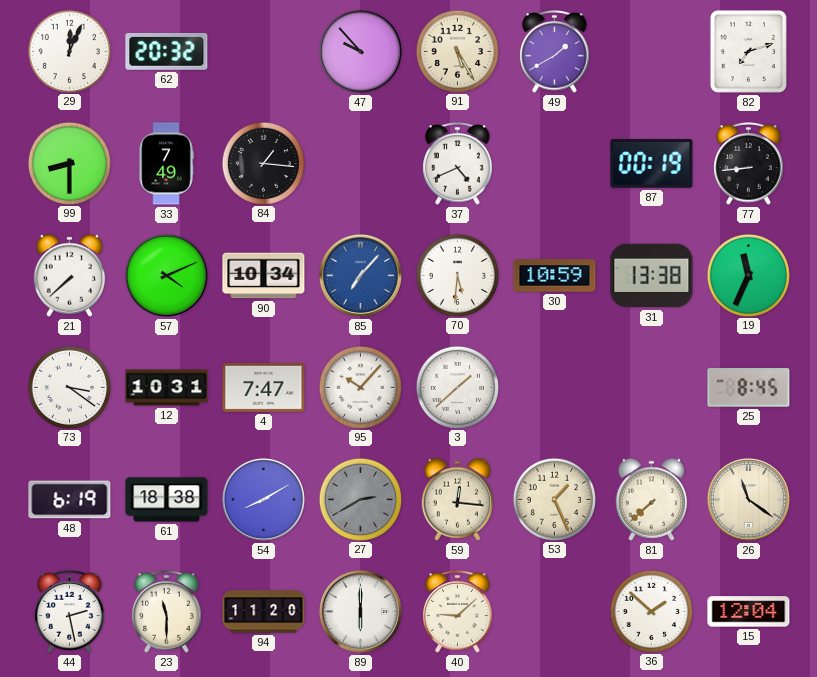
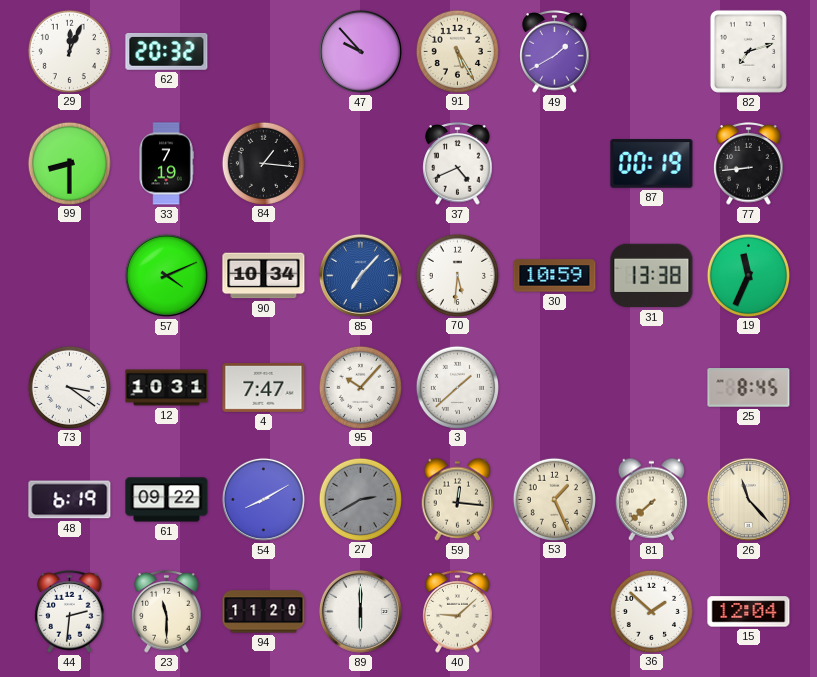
33: 7:49 -> 7:19 (166, 164)
21: 7:38 -> none (70, 275)
61: 18:38 -> 09:22 (167, 500)
26: 11:21 -> 11:23 (748, 499)
44: 2:28 -> 2:31 (70, 612)
